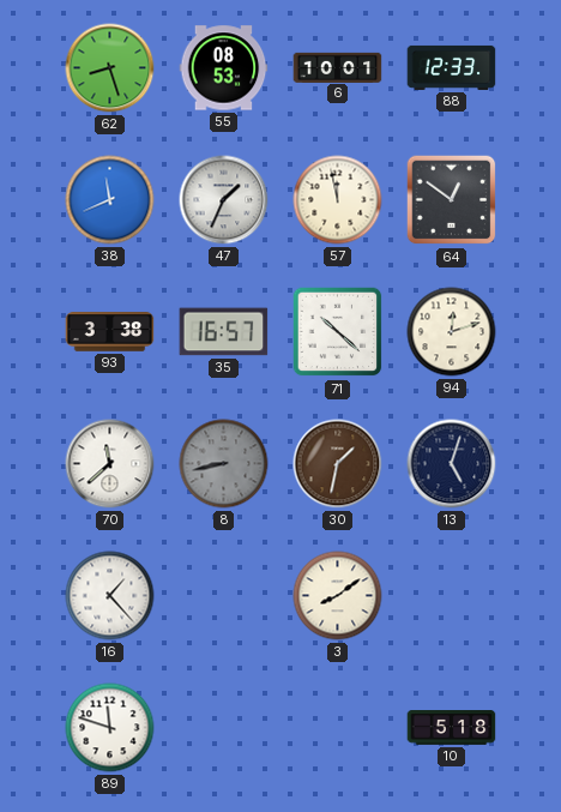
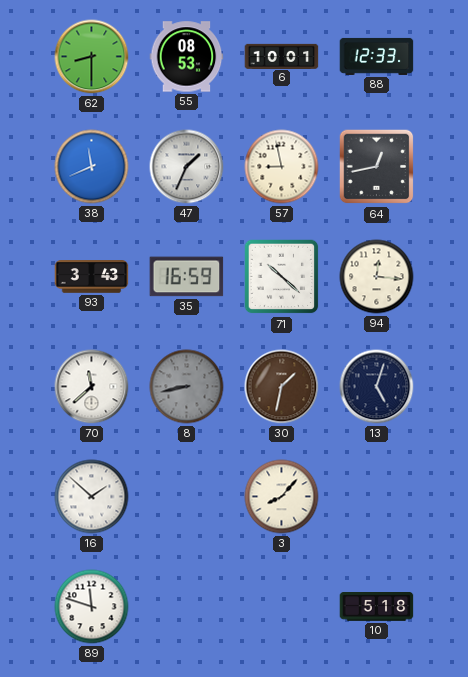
62: 8:27 -> 8:30 (92, 57)
57: 11:58 -> 8:58 (282, 167)
64: 12:51 -> 12:43 (377, 167)
93: 3:38 -> 3:43 (92, 277)
35: 16:57 -> 16:59 (187, 277)
94: 12:12 -> 12:16 (377, 277)
16: 1:23 -> 1:52 (92, 497)
3: 8:09 -> 8:07 (282, 497)
